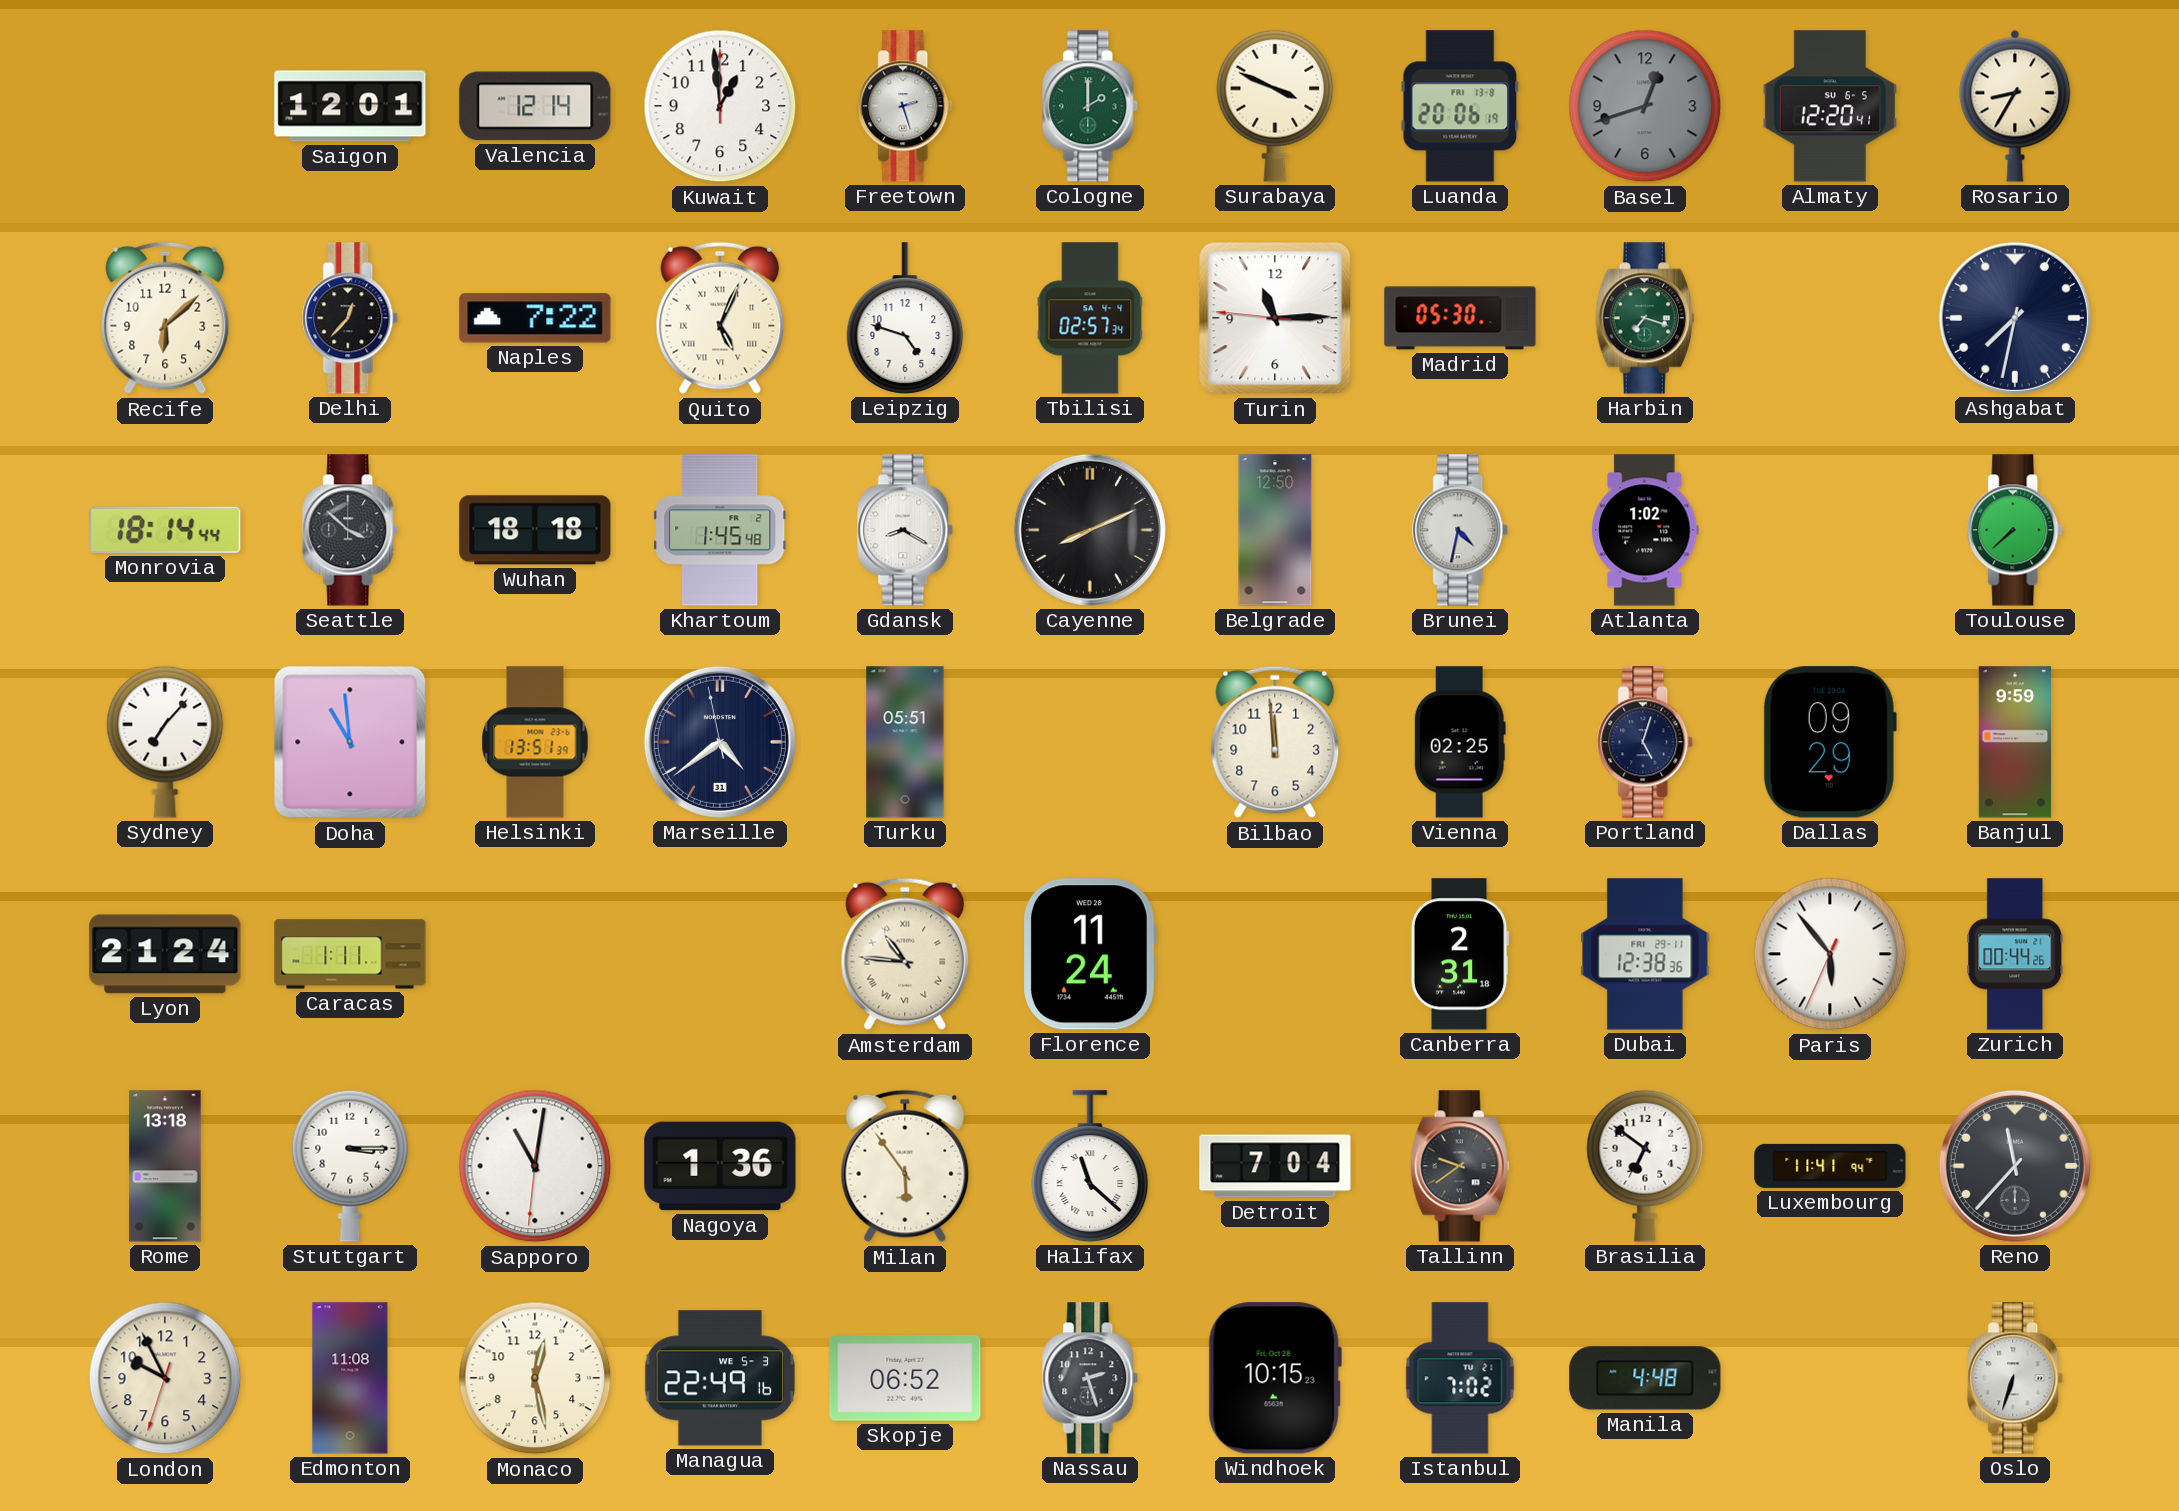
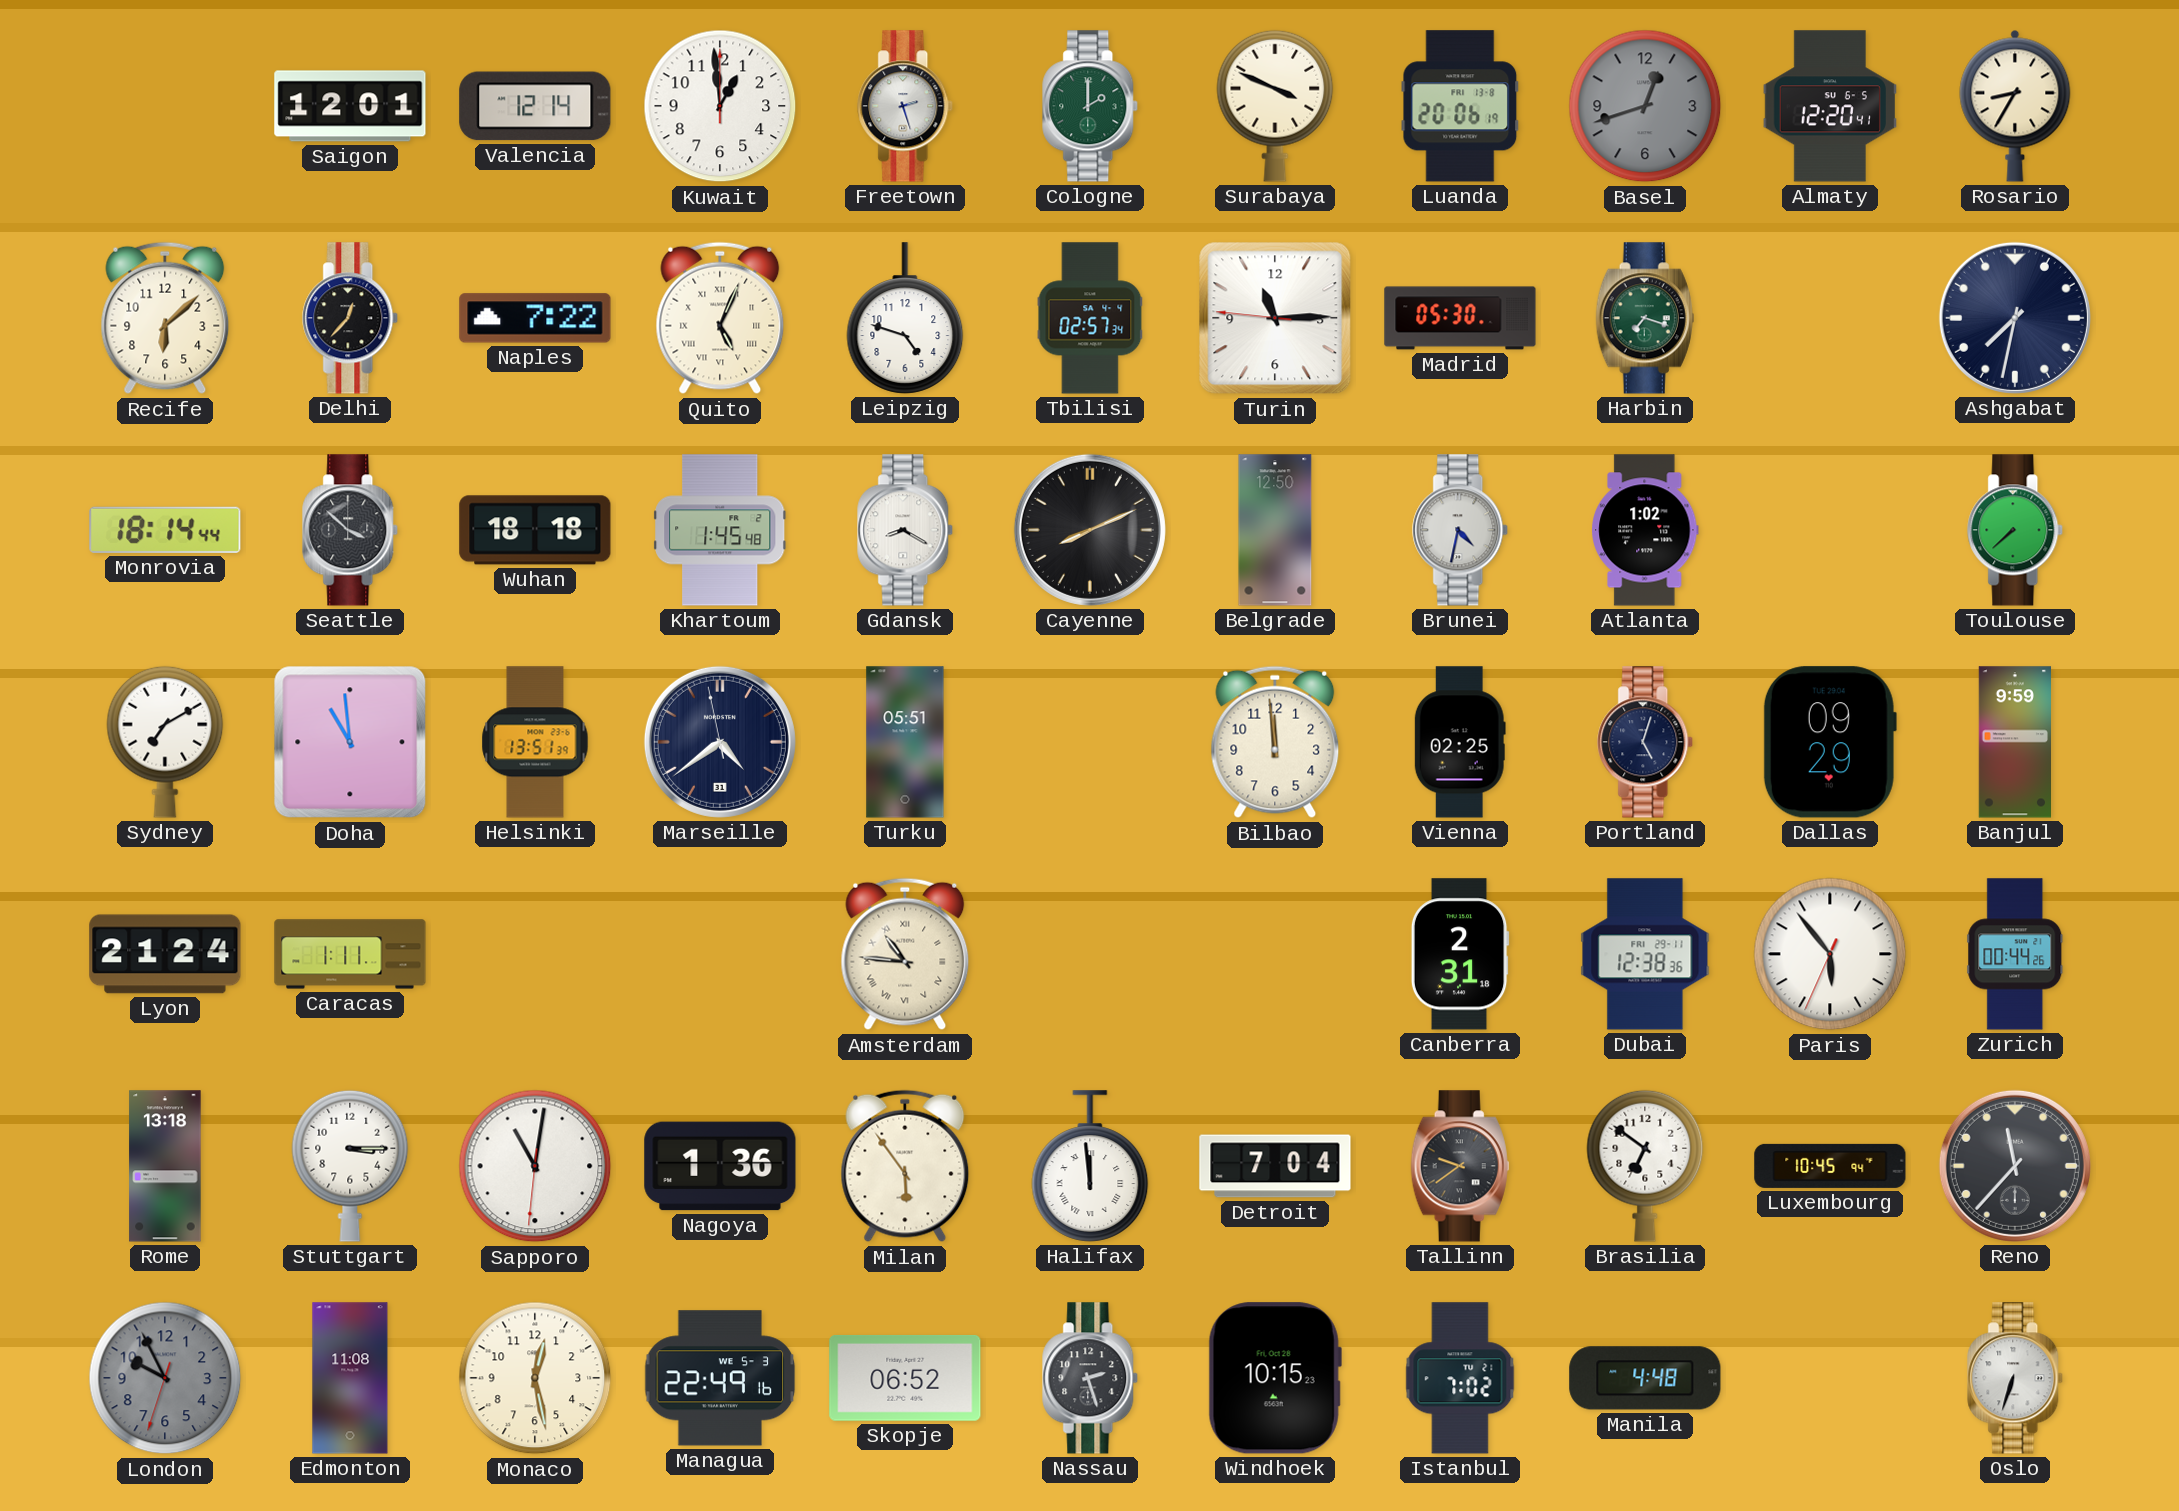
Sydney: 7:07 -> 7:10 (165, 742)
Florence: 11:24 -> none (1090, 954)
Halifax: 11:22 -> 11:59 (1090, 1166)
Luxembourg: 11:41 -> 10:45 (1830, 1166)
London dial: cream -> grey (165, 1378)
